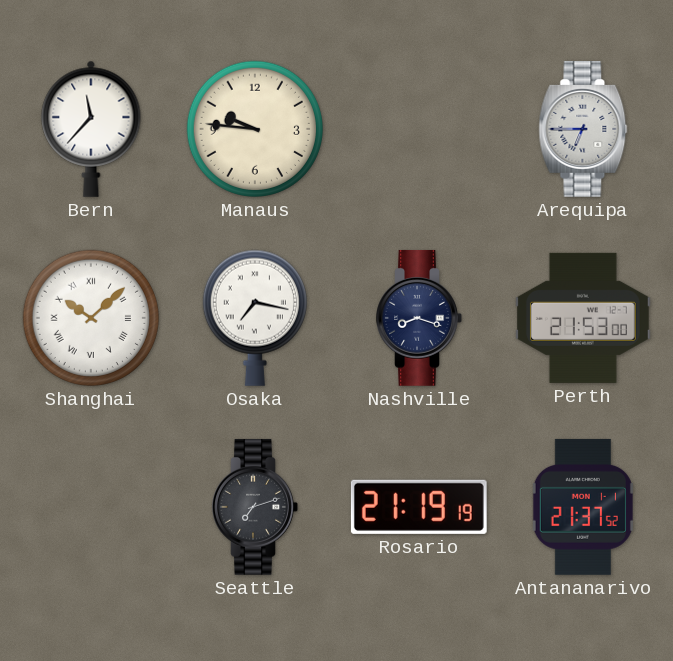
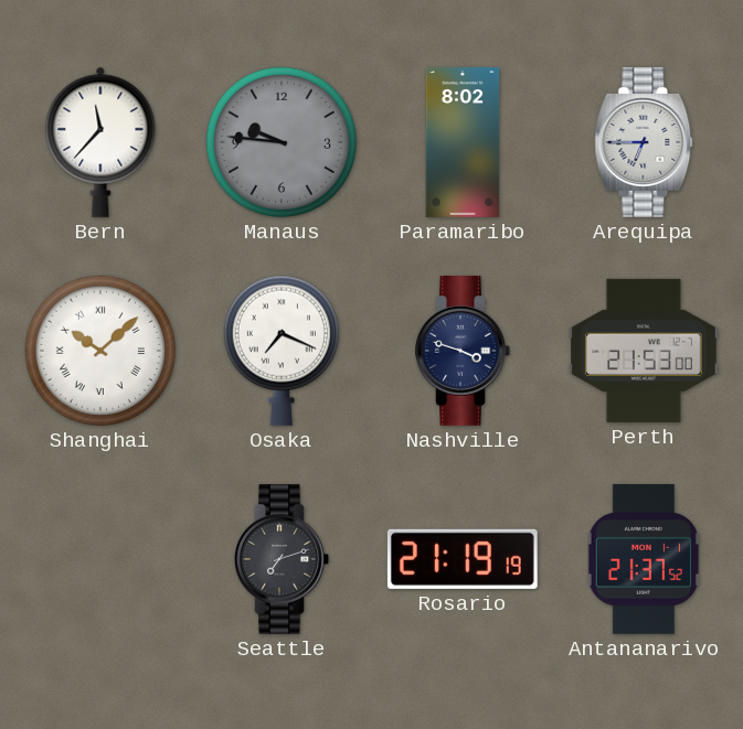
Manaus dial: cream -> grey (282, 142)
Paramaribo: none -> 8:02 (463, 143)
Osaka: 7:17 -> 7:19 (282, 351)
Nashville: 8:18 -> 3:48 (463, 351)
